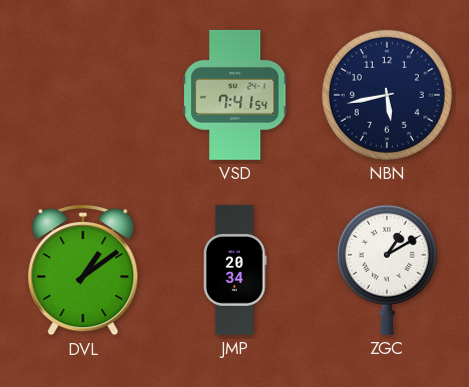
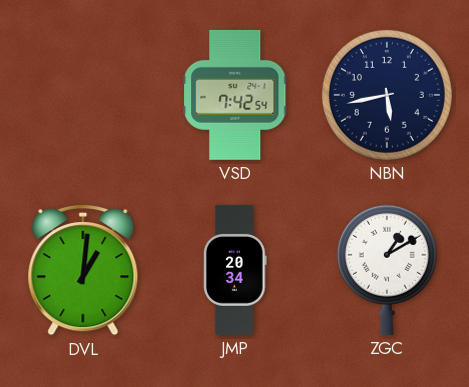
VSD: 7:41 -> 7:42 (235, 95)
DVL: 1:09 -> 1:01 (83, 270)
